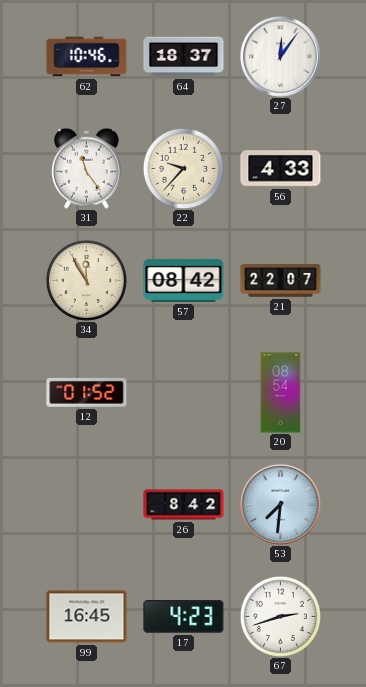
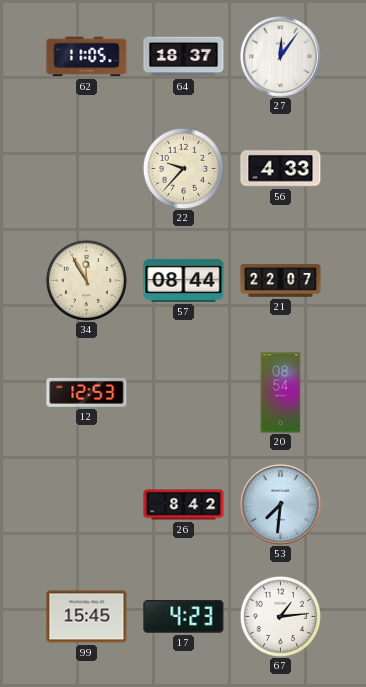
62: 10:46 -> 11:05 (87, 57)
31: 11:24 -> none (86, 168)
57: 08:42 -> 08:44 (184, 280)
12: 01:52 -> 12:53 (87, 392)
99: 16:45 -> 15:45 (87, 617)
67: 2:42 -> 1:14 (280, 616)
